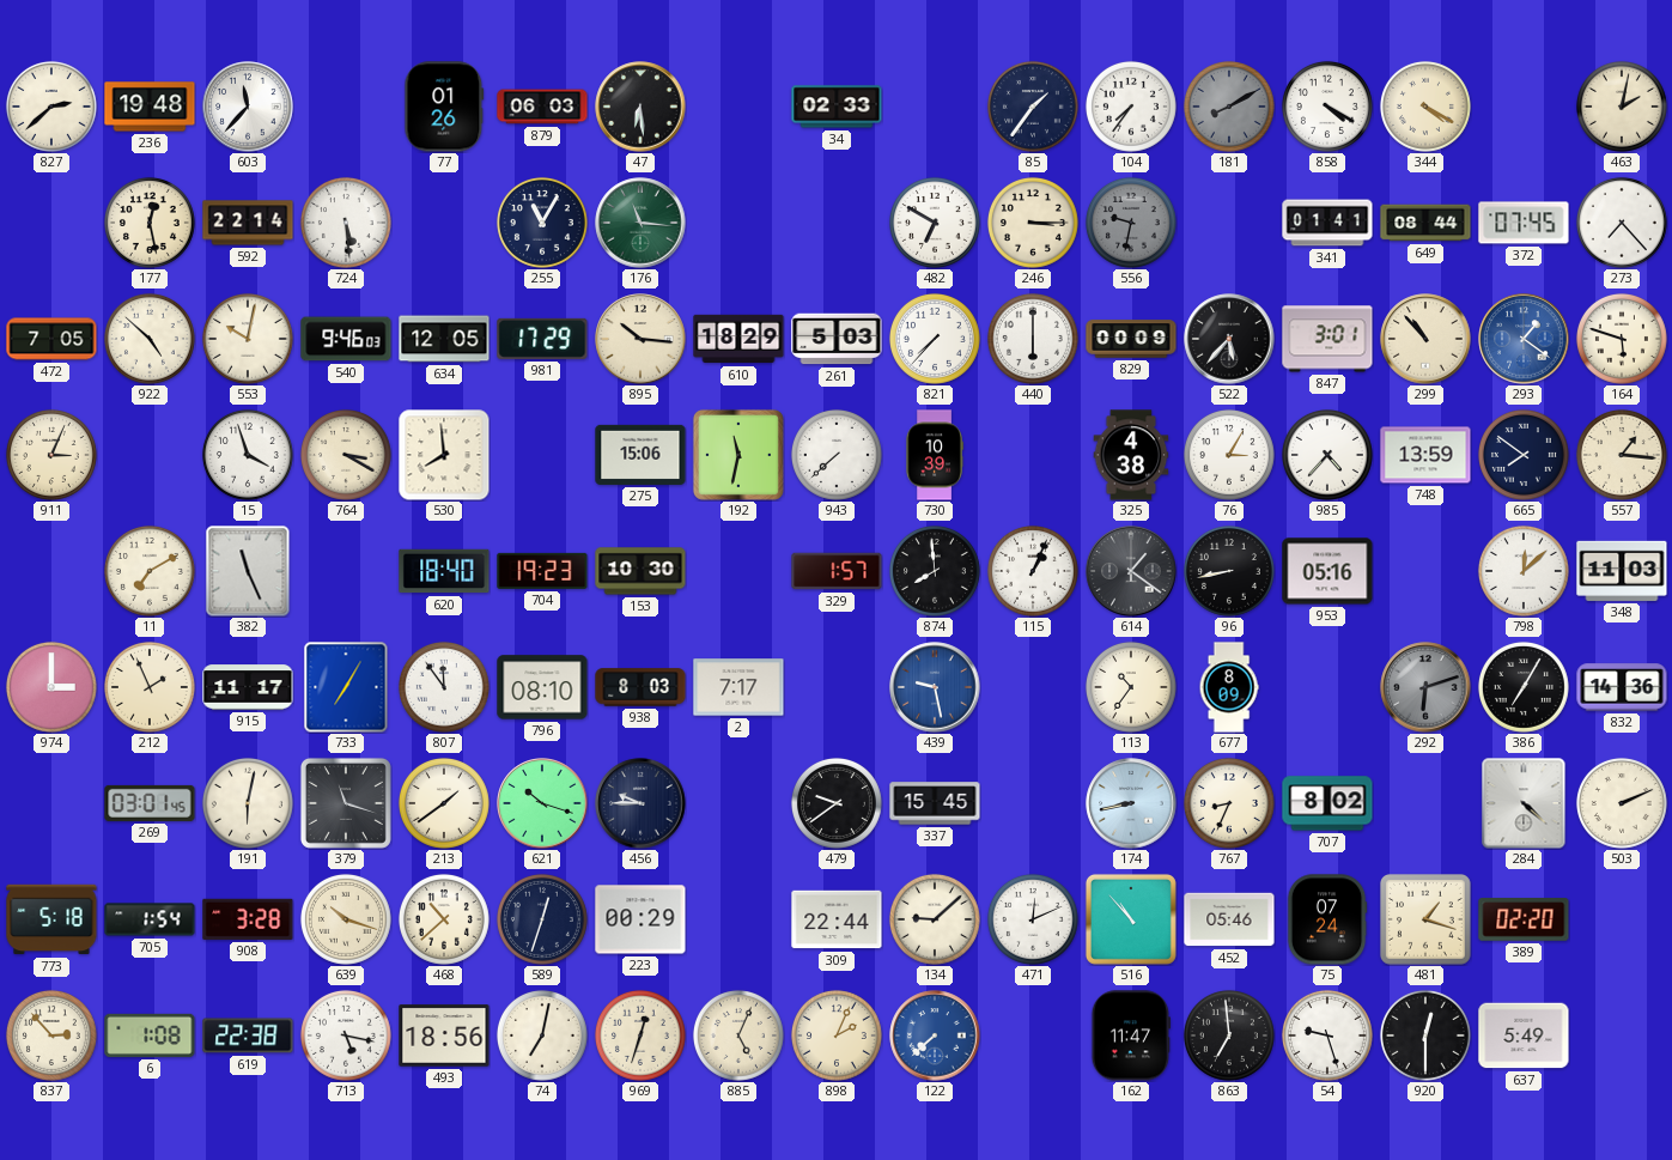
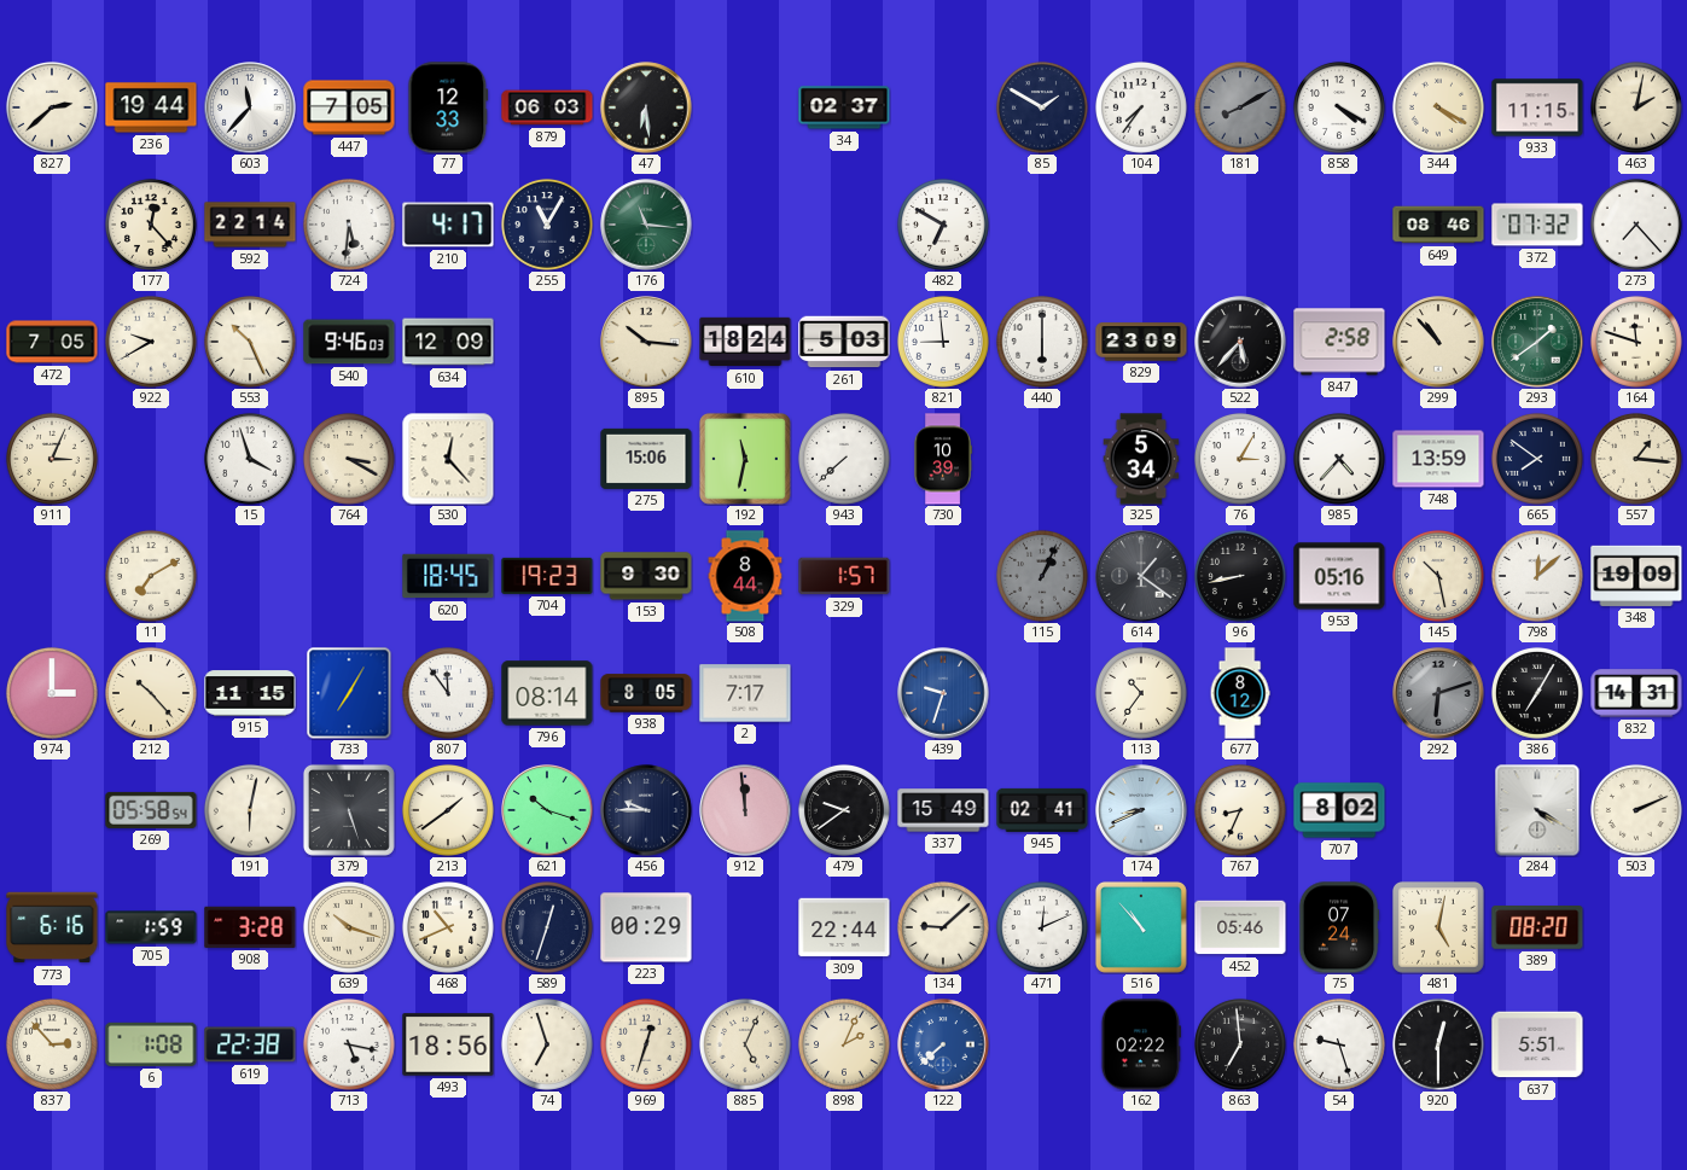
236: 19:48 -> 19:44 (151, 107)
447: none -> 7:05 (349, 107)
77: 01:26 -> 12:33 (448, 107)
34: 02:33 -> 02:37 (844, 107)
85: 1:36 -> 1:50 (1042, 107)
933: none -> 11:15 (1537, 107)
177: 12:28 -> 12:23 (151, 225)
724: 5:29 -> 5:31 (349, 225)
210: none -> 4:17 (448, 225)
246: 3:15 -> none (1033, 223)
556: 9:32 -> none (1131, 223)
341: 01:41 -> none (1327, 223)
649: 08:44 -> 08:46 (1438, 225)
372: 07:45 -> 07:32 (1537, 225)
922: 4:52 -> 9:40 (151, 342)
553: 10:02 -> 10:26 (250, 342)
634: 12:05 -> 12:09 (448, 342)
981: 17:29 -> none (542, 339)
610: 18:29 -> 18:24 (745, 342)
821: 7:37 -> 8:59 (943, 342)
829: 00:09 -> 23:09 (1141, 342)
847: 3:01 -> 2:58 (1339, 342)
293: 1:21 -> 1:39 (1537, 342)
293 dial: blue -> green (1537, 342)
164: 5:48 -> 11:48 (1636, 342)
530: 7:59 -> 12:23 (448, 459)
325: 4:38 -> 5:34 (1141, 459)
382: 11:26 -> none (248, 571)
620: 18:40 -> 18:45 (448, 576)
153: 10:30 -> 9:30 (646, 576)
508: none -> 8:44 (745, 576)
874: 7:59 -> none (935, 571)
115 dial: white -> grey (1042, 576)
145: none -> 10:28 (1438, 576)
348: 11:03 -> 19:09 (1636, 576)
212: 1:56 -> 10:23 (151, 693)
915: 11:17 -> 11:15 (250, 693)
796: 08:10 -> 08:14 (547, 693)
938: 8:03 -> 8:05 (646, 693)
439: 9:28 -> 9:33 (943, 693)
677: 8:09 -> 8:12 (1240, 693)
832: 14:36 -> 14:31 (1636, 693)
269: 03:01 -> 05:58 (151, 810)
379: 11:18 -> 5:27 (349, 810)
912: none -> 11:59 (745, 810)
337: 15:45 -> 15:49 (943, 810)
945: none -> 02:41 (1042, 810)
174: 8:43 -> 8:41 (1141, 810)
284: 4:22 -> 4:20 (1537, 810)
773: 5:18 -> 6:16 (52, 927)
705: 1:54 -> 1:59 (151, 927)
468: 10:38 -> 10:41 (448, 927)
481: 1:18 -> 5:02 (1439, 929)
389: 02:20 -> 08:20 (1537, 929)
74: 7:02 -> 6:57 (547, 1044)
162: 11:47 -> 02:22 (1140, 1044)
637: 5:49 -> 5:51 (1537, 1044)
